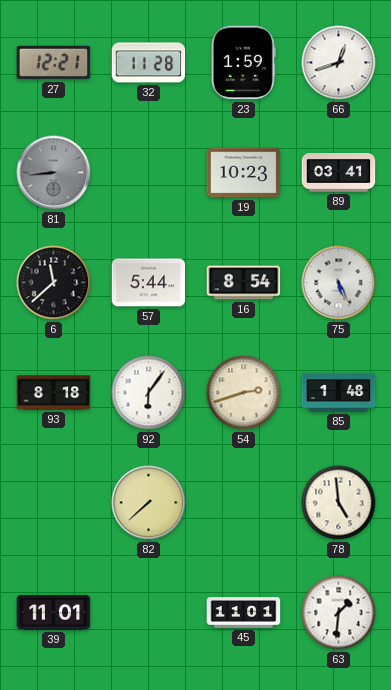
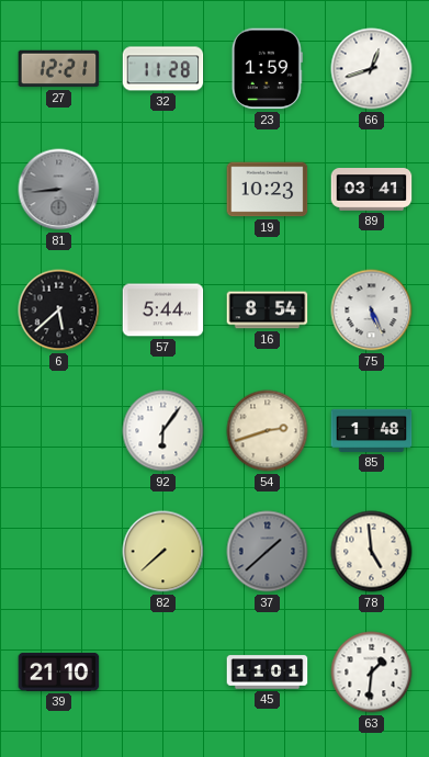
6: 11:38 -> 5:38 (59, 310)
93: 8:18 -> none (54, 393)
37: none -> 1:38 (268, 552)
39: 11:01 -> 21:10 (59, 671)
